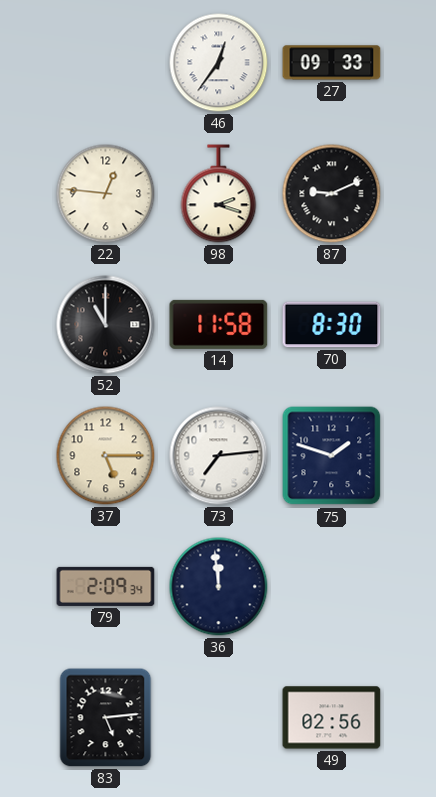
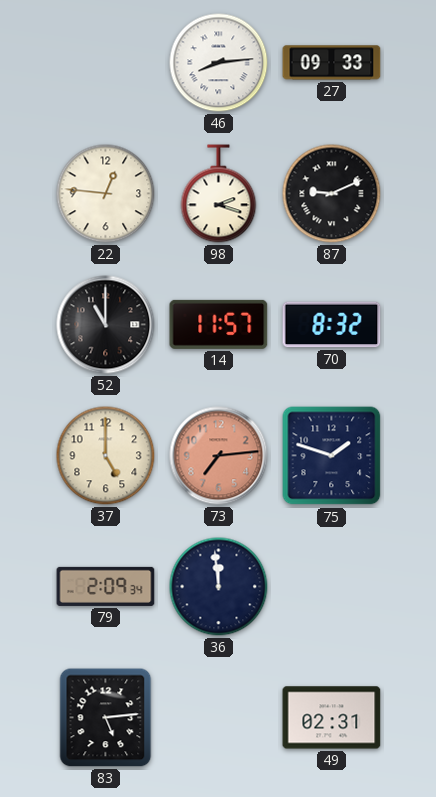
46: 12:36 -> 8:14 (219, 63)
14: 11:58 -> 11:57 (219, 324)
70: 8:30 -> 8:32 (332, 325)
37: 5:15 -> 5:00 (106, 456)
73 dial: white -> salmon (219, 456)
49: 02:56 -> 02:31 (332, 718)
